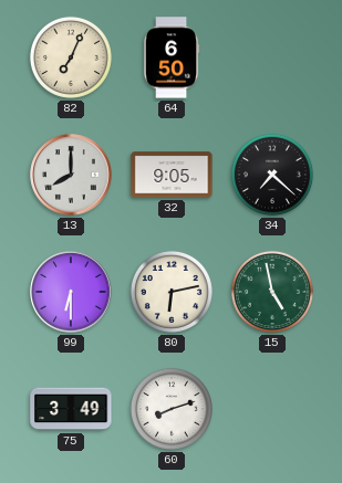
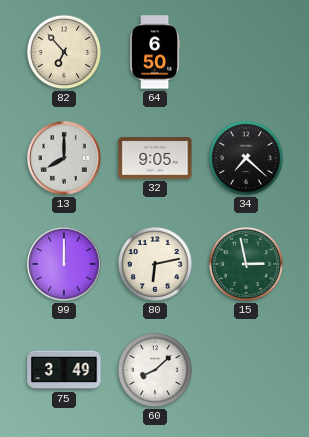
82: 7:04 -> 6:53 (64, 52)
99: 6:30 -> 12:00 (64, 264)
15: 4:58 -> 2:58 (246, 264)
60: 8:12 -> 8:08 (155, 370)
